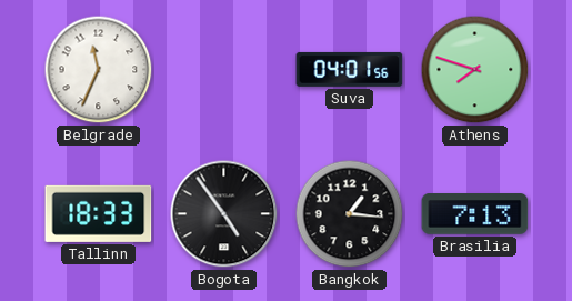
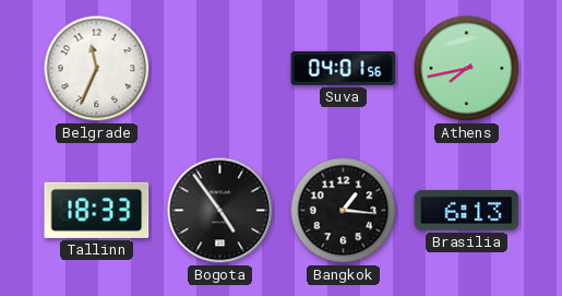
Athens: 7:48 -> 7:43 (467, 69)
Brasilia: 7:13 -> 6:13 (467, 211)
